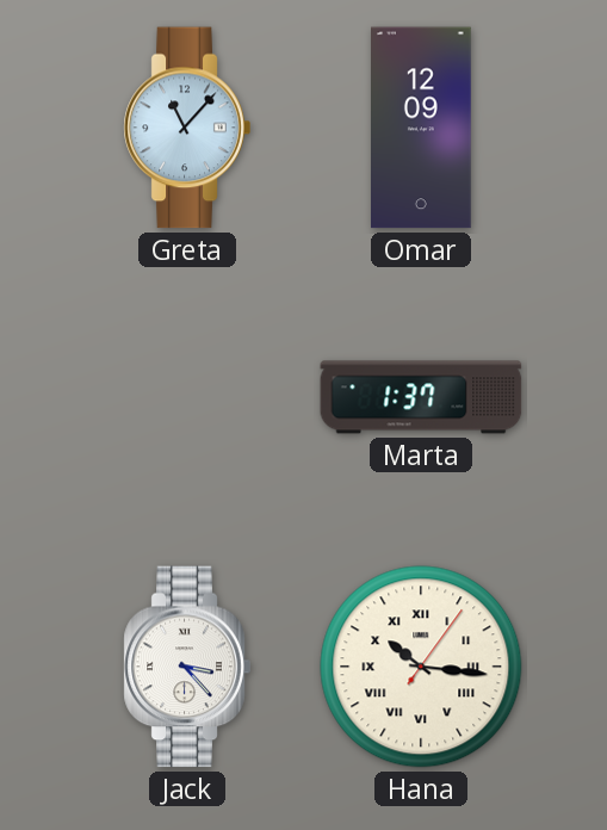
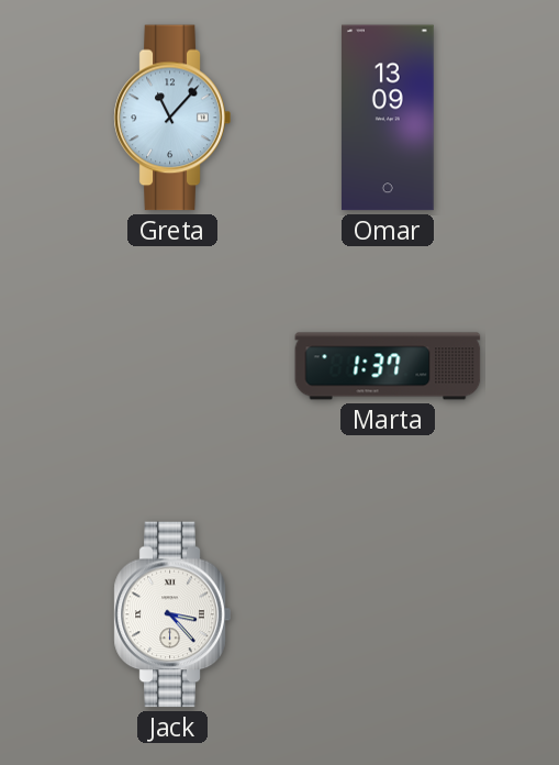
Omar: 12:09 -> 13:09 (389, 118)
Hana: 10:16 -> none (421, 667)
